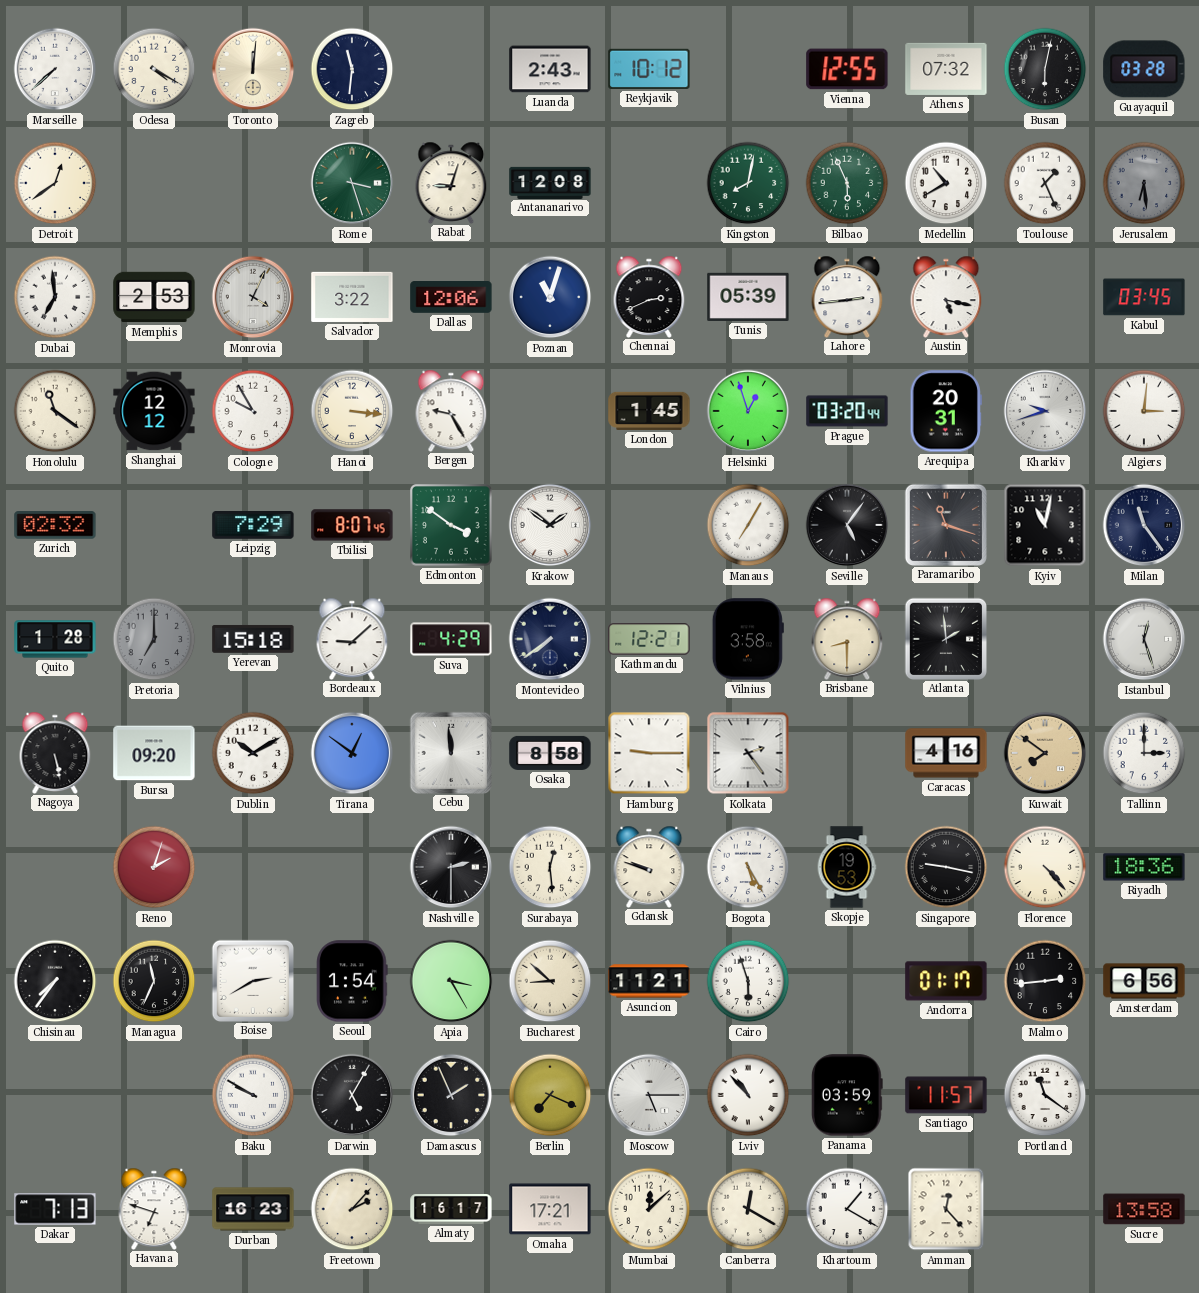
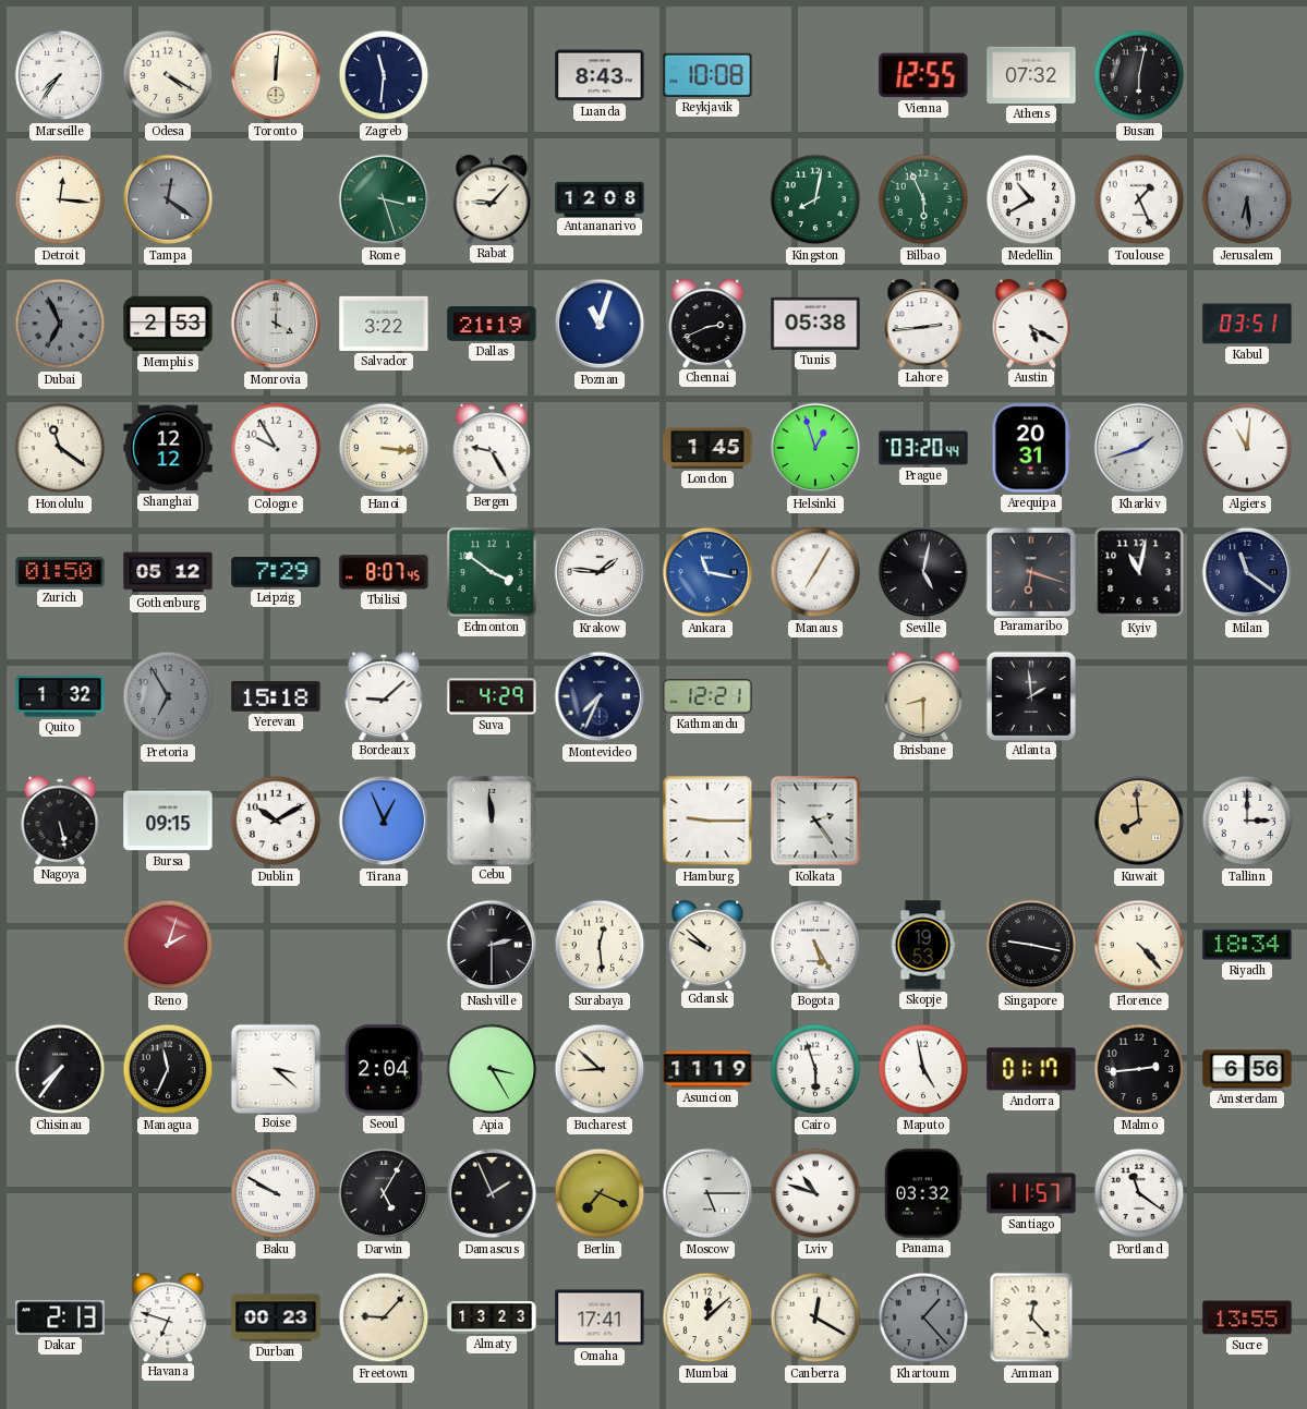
Marseille: 7:38 -> 7:36 (60, 75)
Luanda: 2:43 -> 8:43 (600, 75)
Reykjavik: 10:12 -> 10:08 (707, 75)
Guayaquil: 03:28 -> none (1144, 69)
Detroit: 12:39 -> 12:16 (60, 199)
Tampa: none -> 12:21 (168, 199)
Rabat: 9:03 -> 9:07 (492, 198)
Dubai: 6:59 -> 6:56 (60, 324)
Dubai dial: white -> grey (60, 324)
Monrovia: 4:04 -> 4:00 (276, 324)
Dallas: 12:06 -> 21:19 (492, 325)
Tunis: 05:39 -> 05:38 (815, 324)
Austin: 5:17 -> 5:20 (1031, 323)
Kabul: 03:45 -> 03:51 (1247, 324)
Kharkiv: 9:42 -> 1:42 (1139, 448)
Algiers: 3:01 -> 11:01 (1247, 448)
Zurich: 02:32 -> 01:50 (60, 572)
Gothenburg: none -> 05:12 (168, 572)
Krakow: 1:51 -> 1:46 (600, 572)
Ankara: none -> 11:17 (707, 572)
Seville: 5:06 -> 5:02 (923, 572)
Paramaribo: 11:18 -> 6:18 (1030, 571)
Milan: 11:24 -> 11:21 (1247, 572)
Quito: 1:28 -> 1:32 (60, 696)
Pretoria: 7:00 -> 6:55 (168, 696)
Montevideo: 7:39 -> 7:34 (600, 696)
Vilnius: 3:58 -> none (748, 639)
Istanbul: 12:27 -> none (1144, 639)
Bursa: 09:20 -> 09:15 (168, 821)
Tirana: 12:51 -> 12:56 (384, 821)
Osaka: 8:58 -> none (550, 753)
Caracas: 4:16 -> none (946, 753)
Kuwait: 7:51 -> 7:59 (1139, 821)
Gdansk: 9:48 -> 9:52 (707, 944)
Riyadh: 18:36 -> 18:34 (1247, 945)
Boise: 2:40 -> 3:22 (275, 1068)
Seoul: 1:54 -> 2:04 (384, 1069)
Asuncion: 11:21 -> 11:19 (707, 1069)
Maputo: none -> 4:58 (923, 1069)
Lviv: 10:53 -> 10:48 (815, 1193)
Panama: 03:59 -> 03:32 (923, 1193)
Dakar: 7:13 -> 2:13 (60, 1317)
Durban: 16:23 -> 00:23 (276, 1317)
Freetown: 2:07 -> 9:07 (384, 1317)
Almaty: 16:17 -> 13:23 (492, 1319)
Omaha: 17:21 -> 17:41 (600, 1317)
Khartoum: 1:20 -> 1:23 (923, 1317)
Khartoum dial: white -> grey (923, 1317)
Sucre: 13:58 -> 13:55 (1247, 1317)
